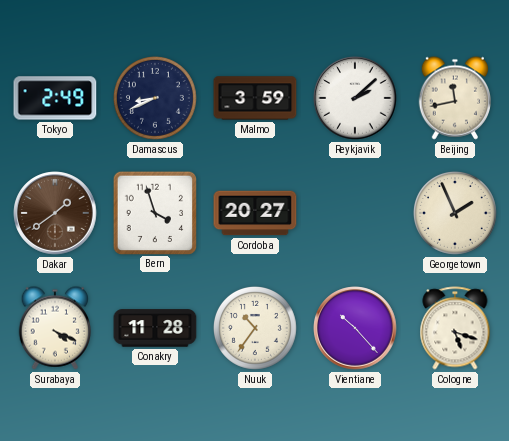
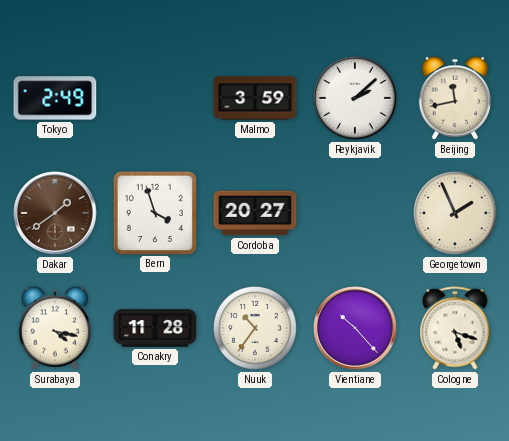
Damascus: 8:41 -> none (155, 98)
Surabaya: 4:19 -> 4:17 (54, 328)
